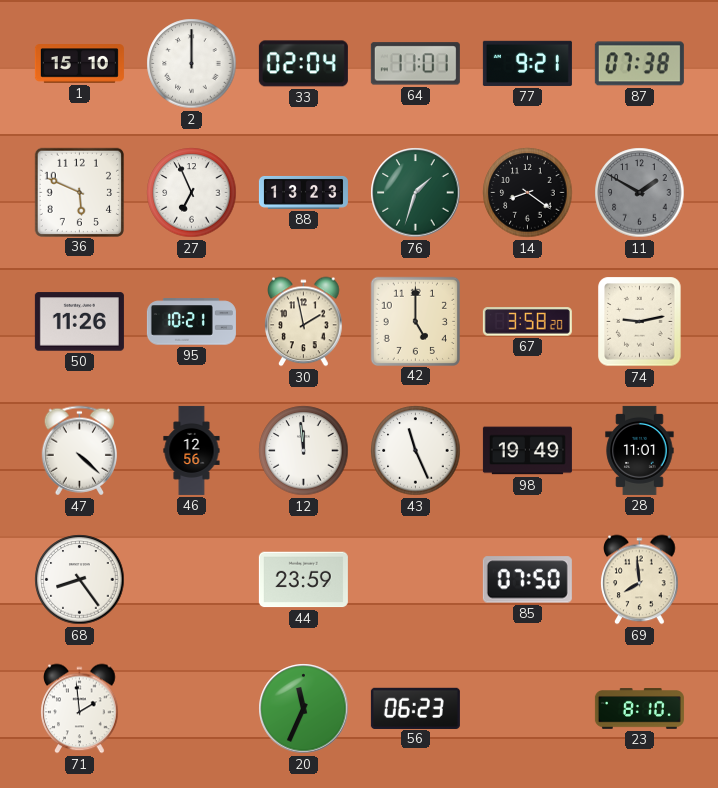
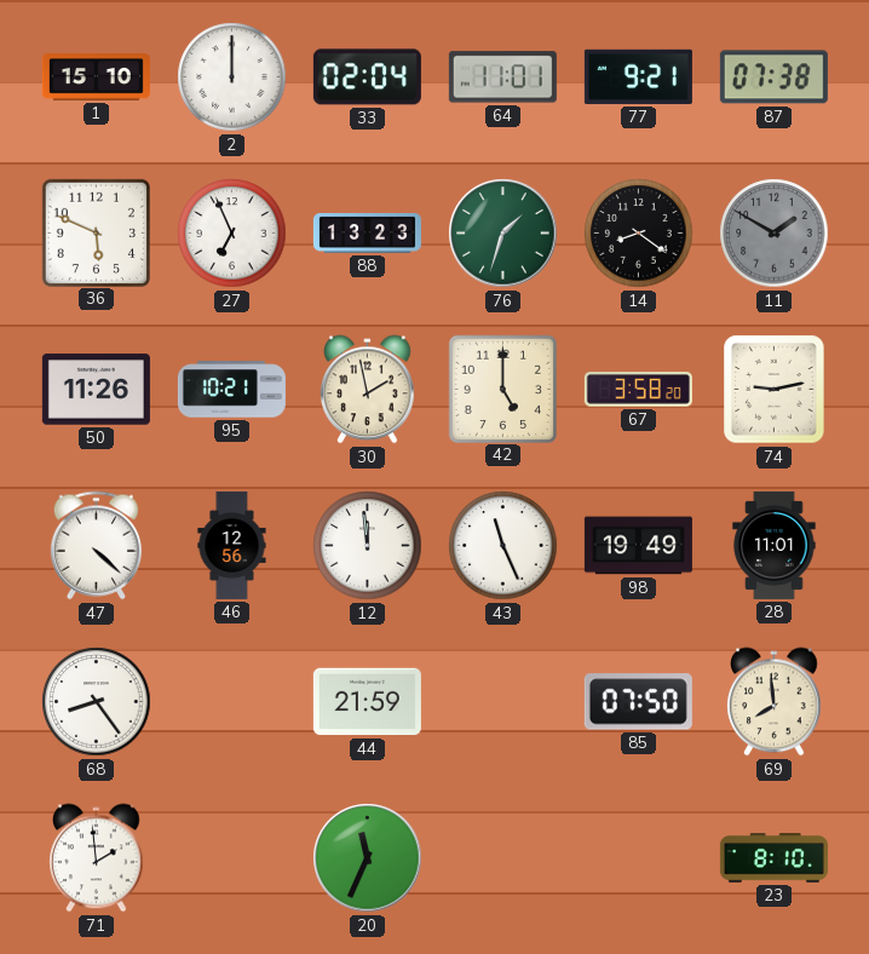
44: 23:59 -> 21:59 (367, 702)
56: 06:23 -> none (415, 708)
